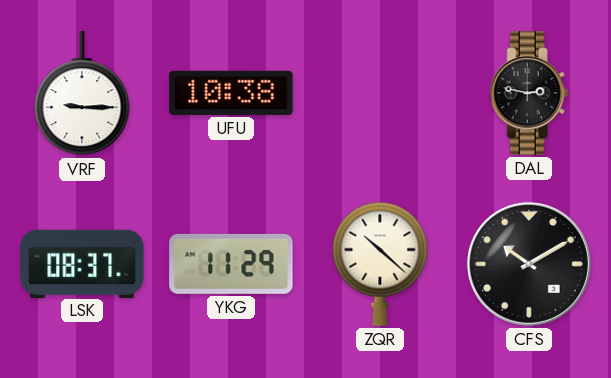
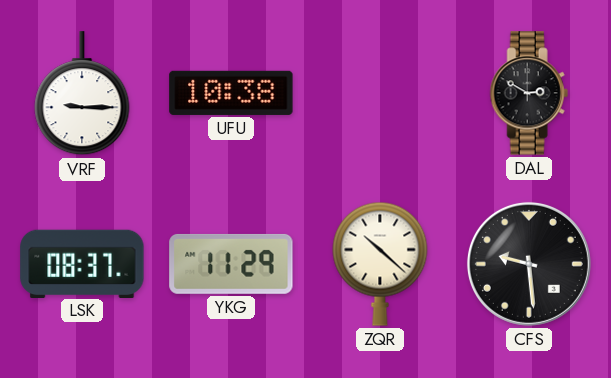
DAL: 2:47 -> 2:50 (529, 93)
CFS: 10:10 -> 9:29 (529, 264)
